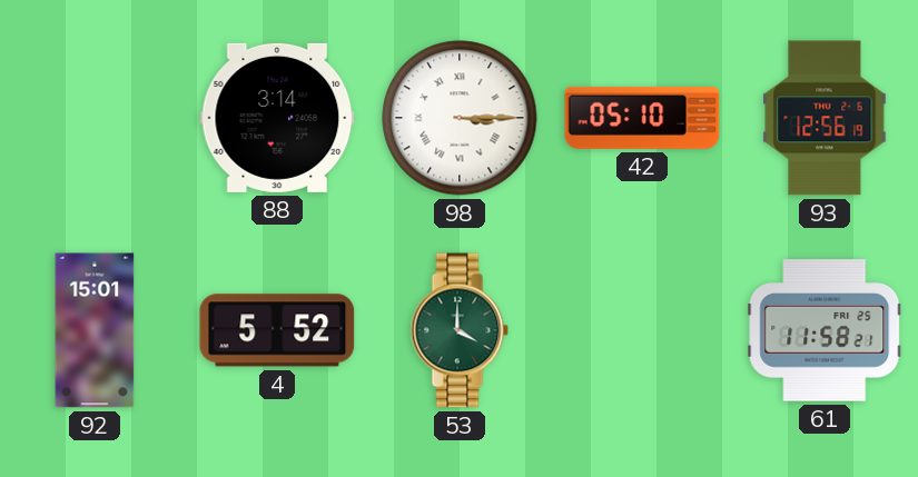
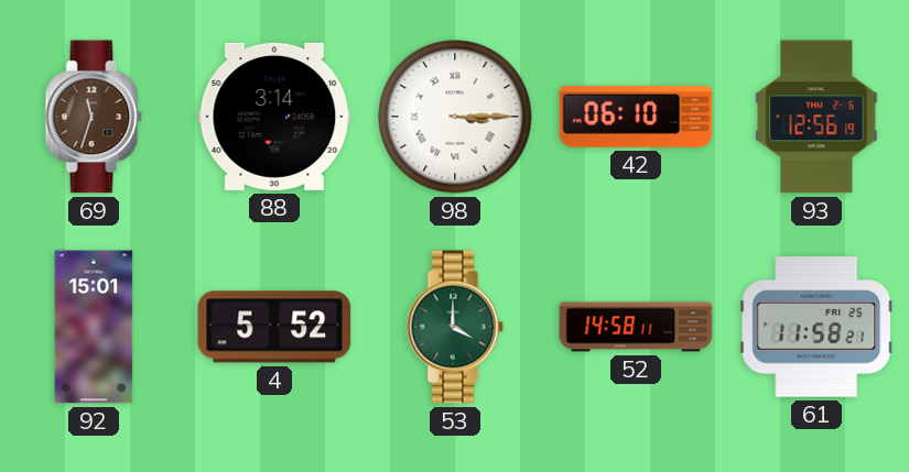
69: none -> 11:33 (94, 117)
42: 05:10 -> 06:10 (636, 117)
52: none -> 14:58 (636, 327)
